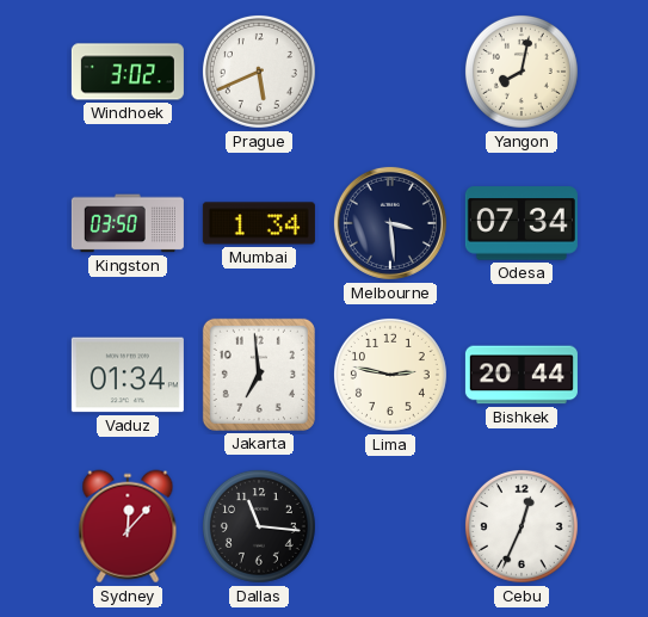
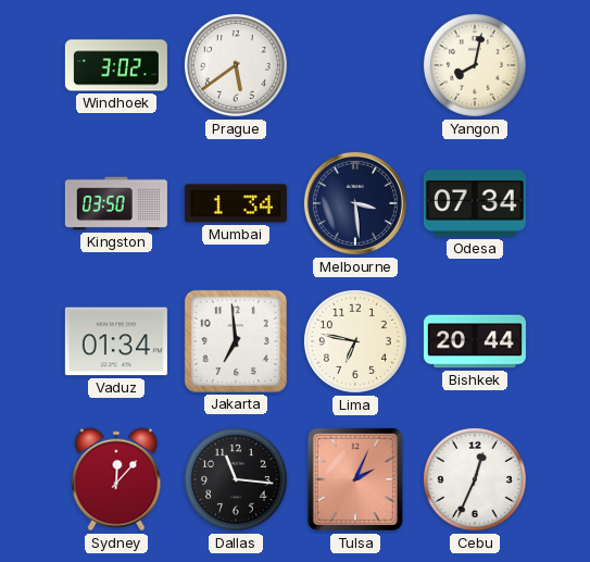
Prague: 5:41 -> 5:39 (236, 65)
Lima: 2:47 -> 6:47 (355, 341)
Tulsa: none -> 2:04 (355, 479)
